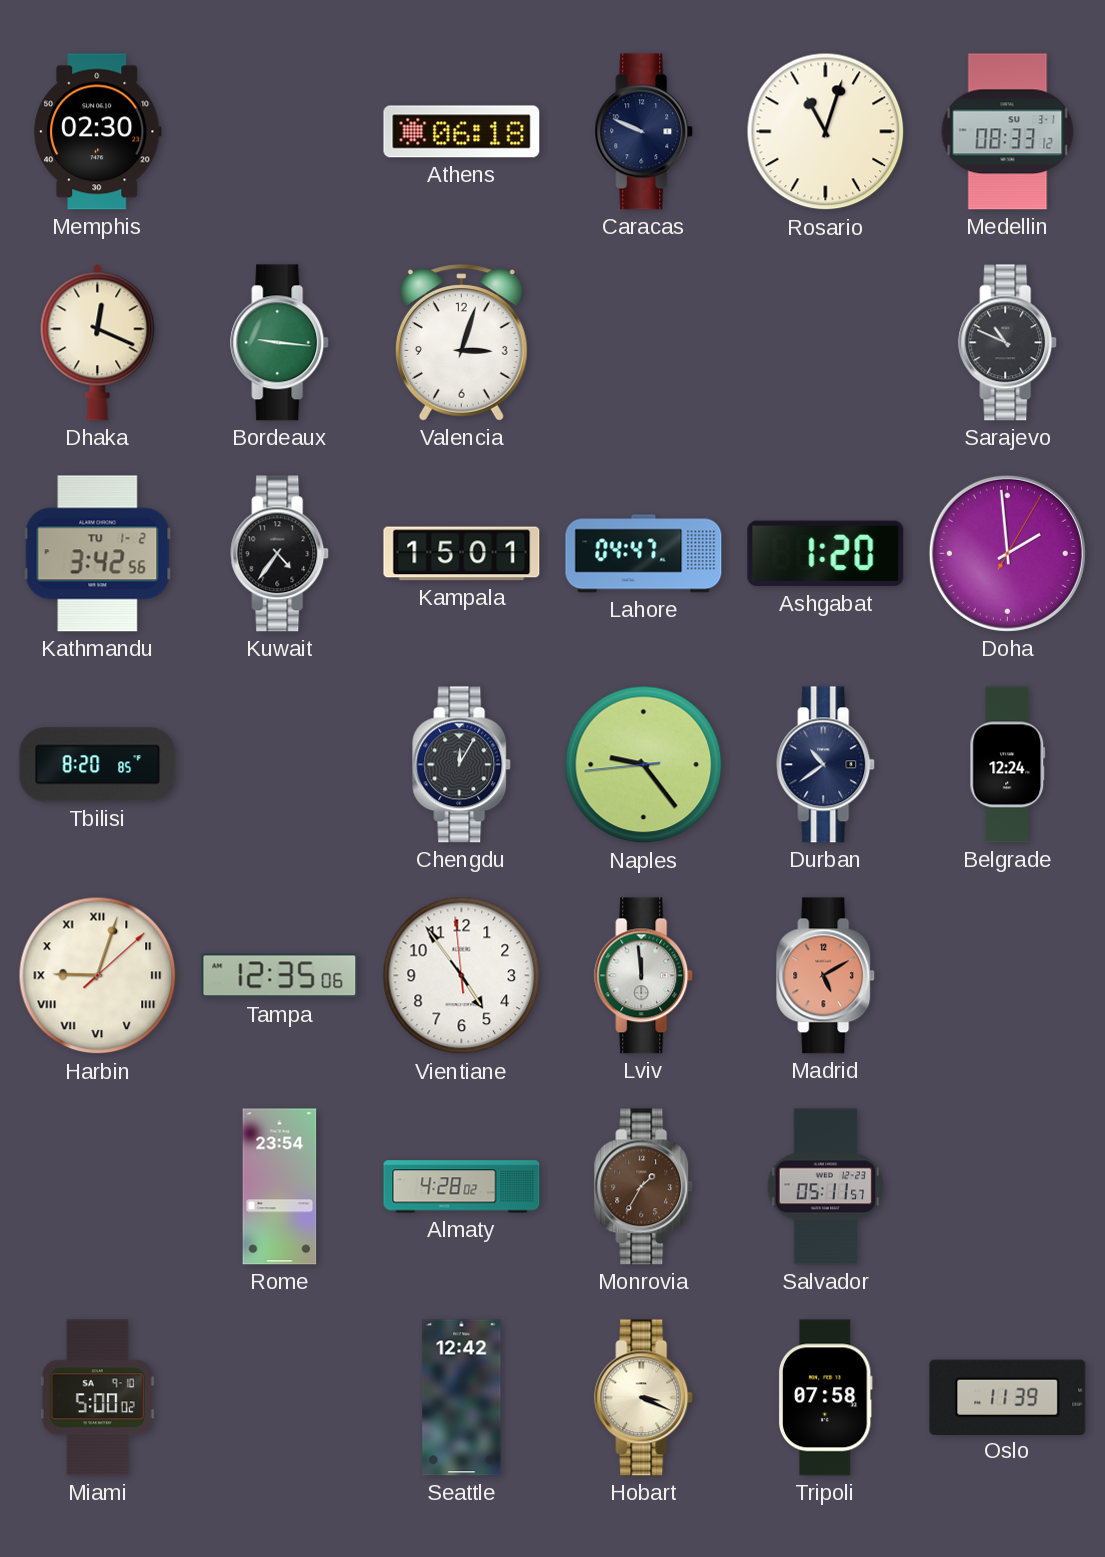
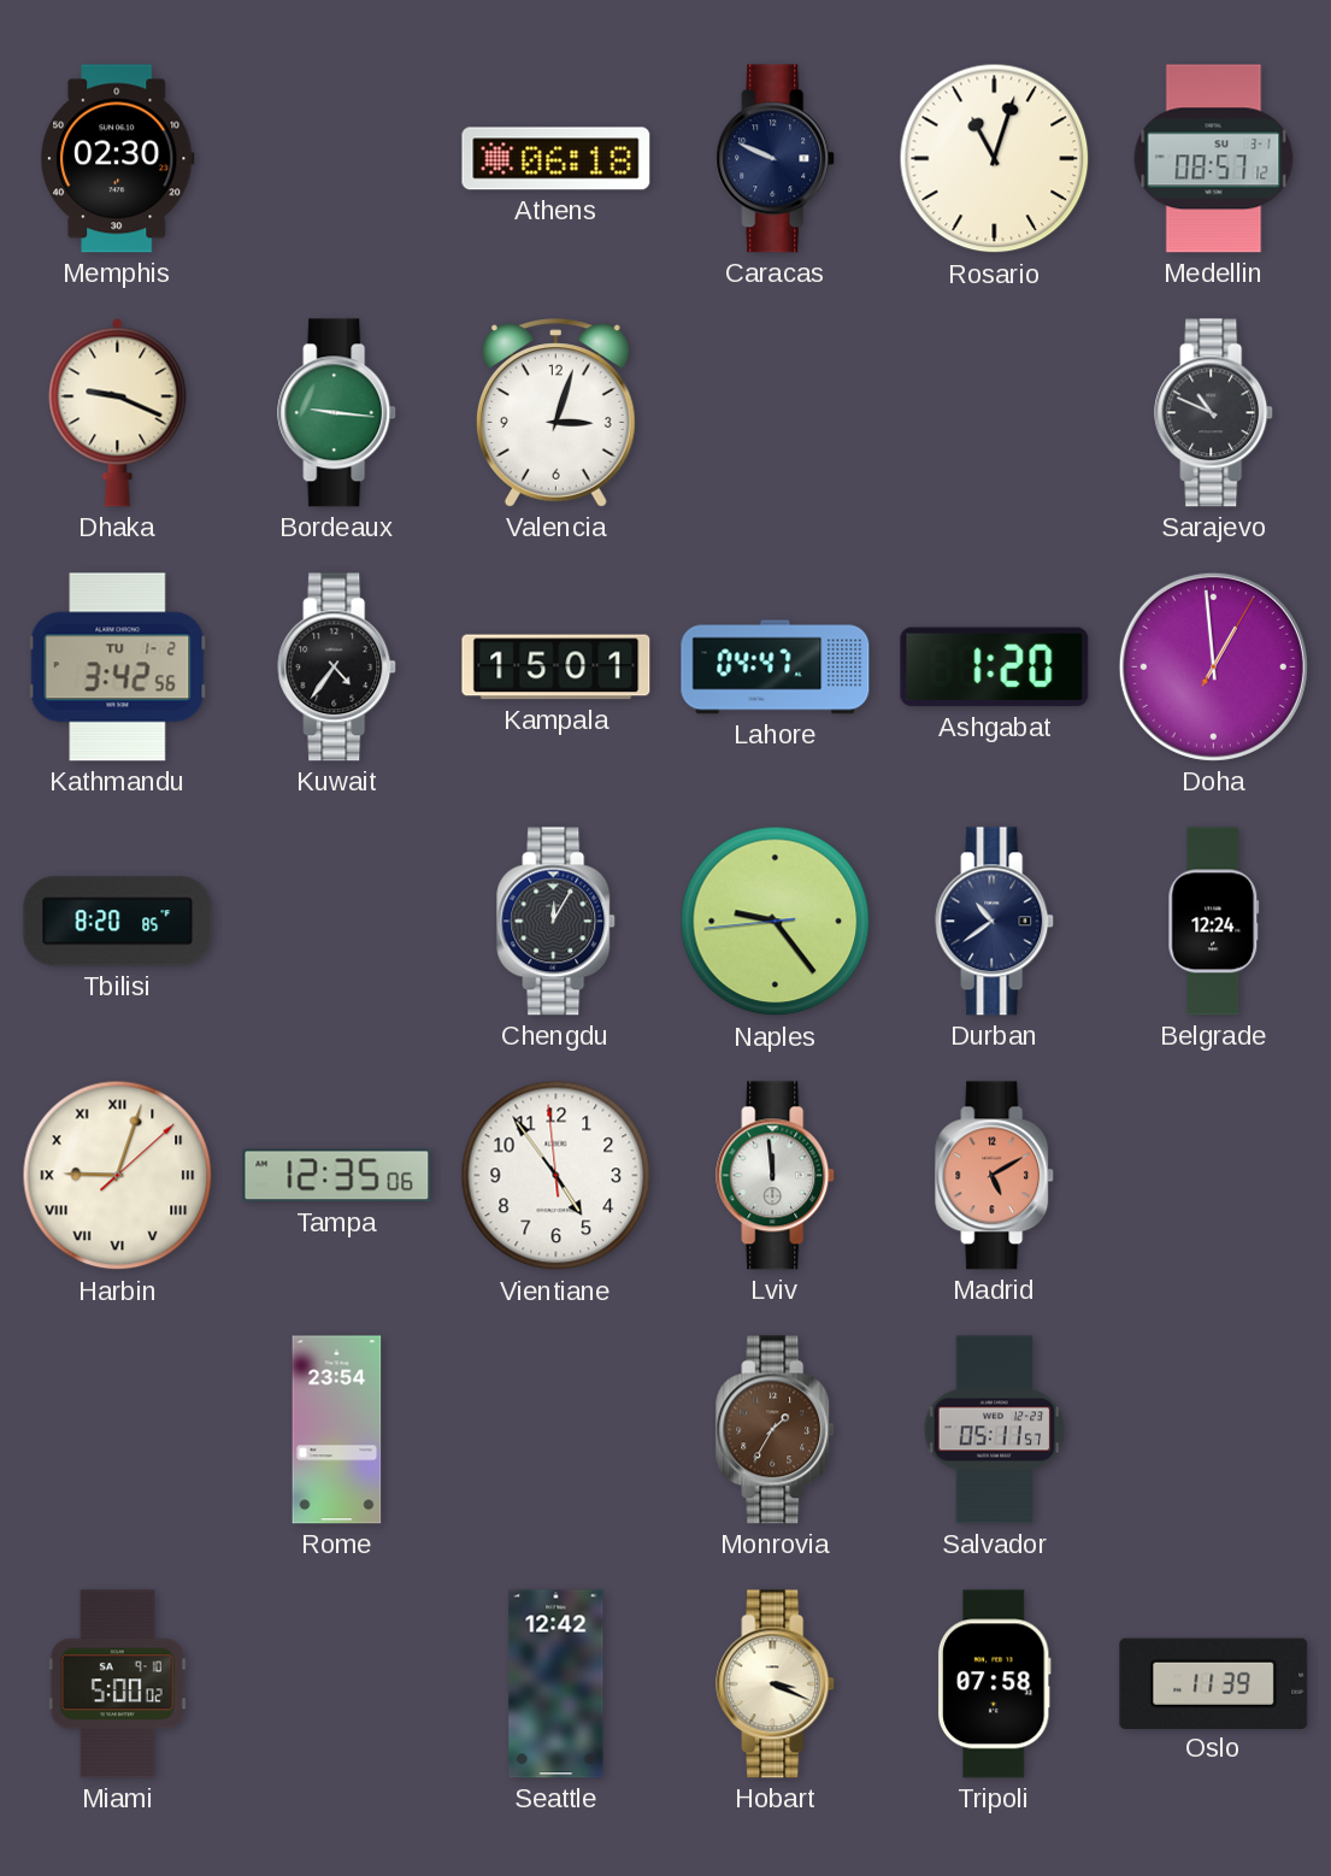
Medellin: 08:33 -> 08:57 (1214, 159)
Dhaka: 12:19 -> 9:19 (118, 412)
Doha: 1:59 -> 12:59 (1213, 666)
Almaty: 4:28 -> none (462, 1187)
